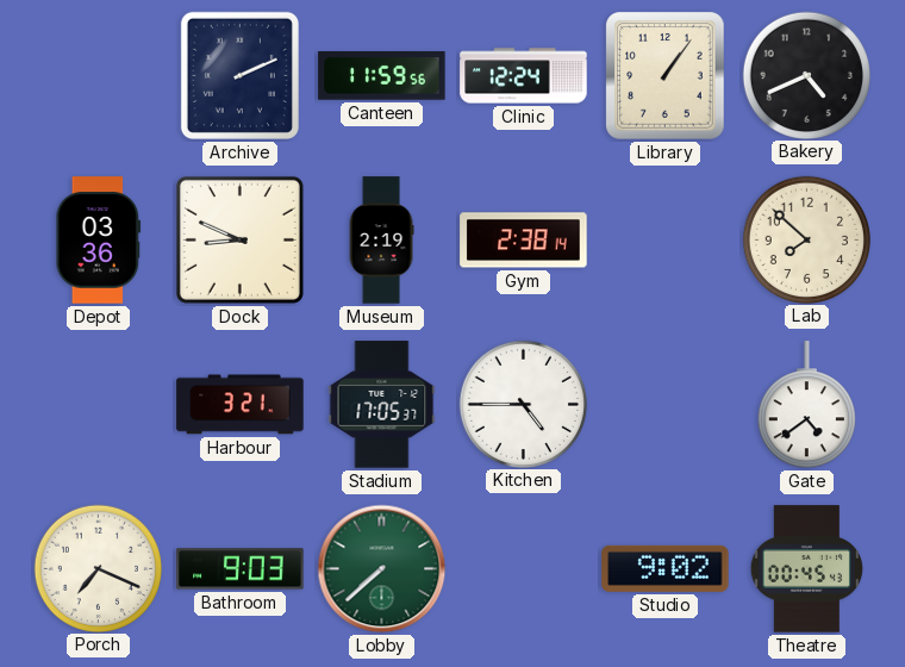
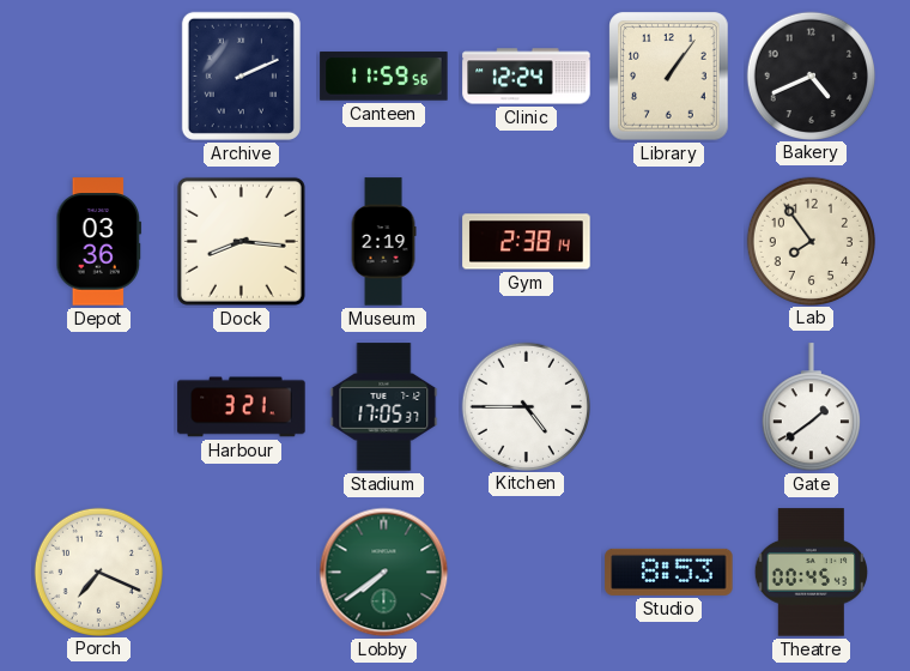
Dock: 8:49 -> 8:16 (241, 241)
Lab: 7:52 -> 7:54 (811, 241)
Gate: 4:39 -> 1:39 (811, 407)
Bathroom: 9:03 -> none (241, 569)
Lobby: 7:38 -> 7:39 (384, 573)
Studio: 9:02 -> 8:53 (669, 572)
